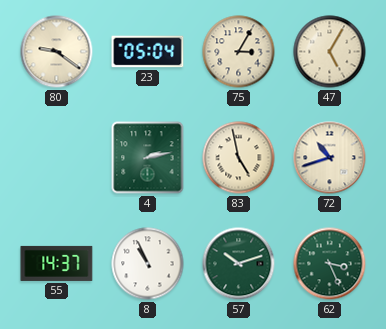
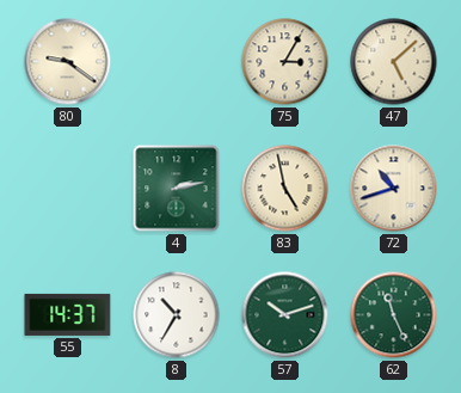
23: 05:04 -> none (148, 52)
47: 5:05 -> 5:08 (394, 62)
8: 10:56 -> 10:35 (177, 315)
62: 3:26 -> 11:26 (394, 315)
